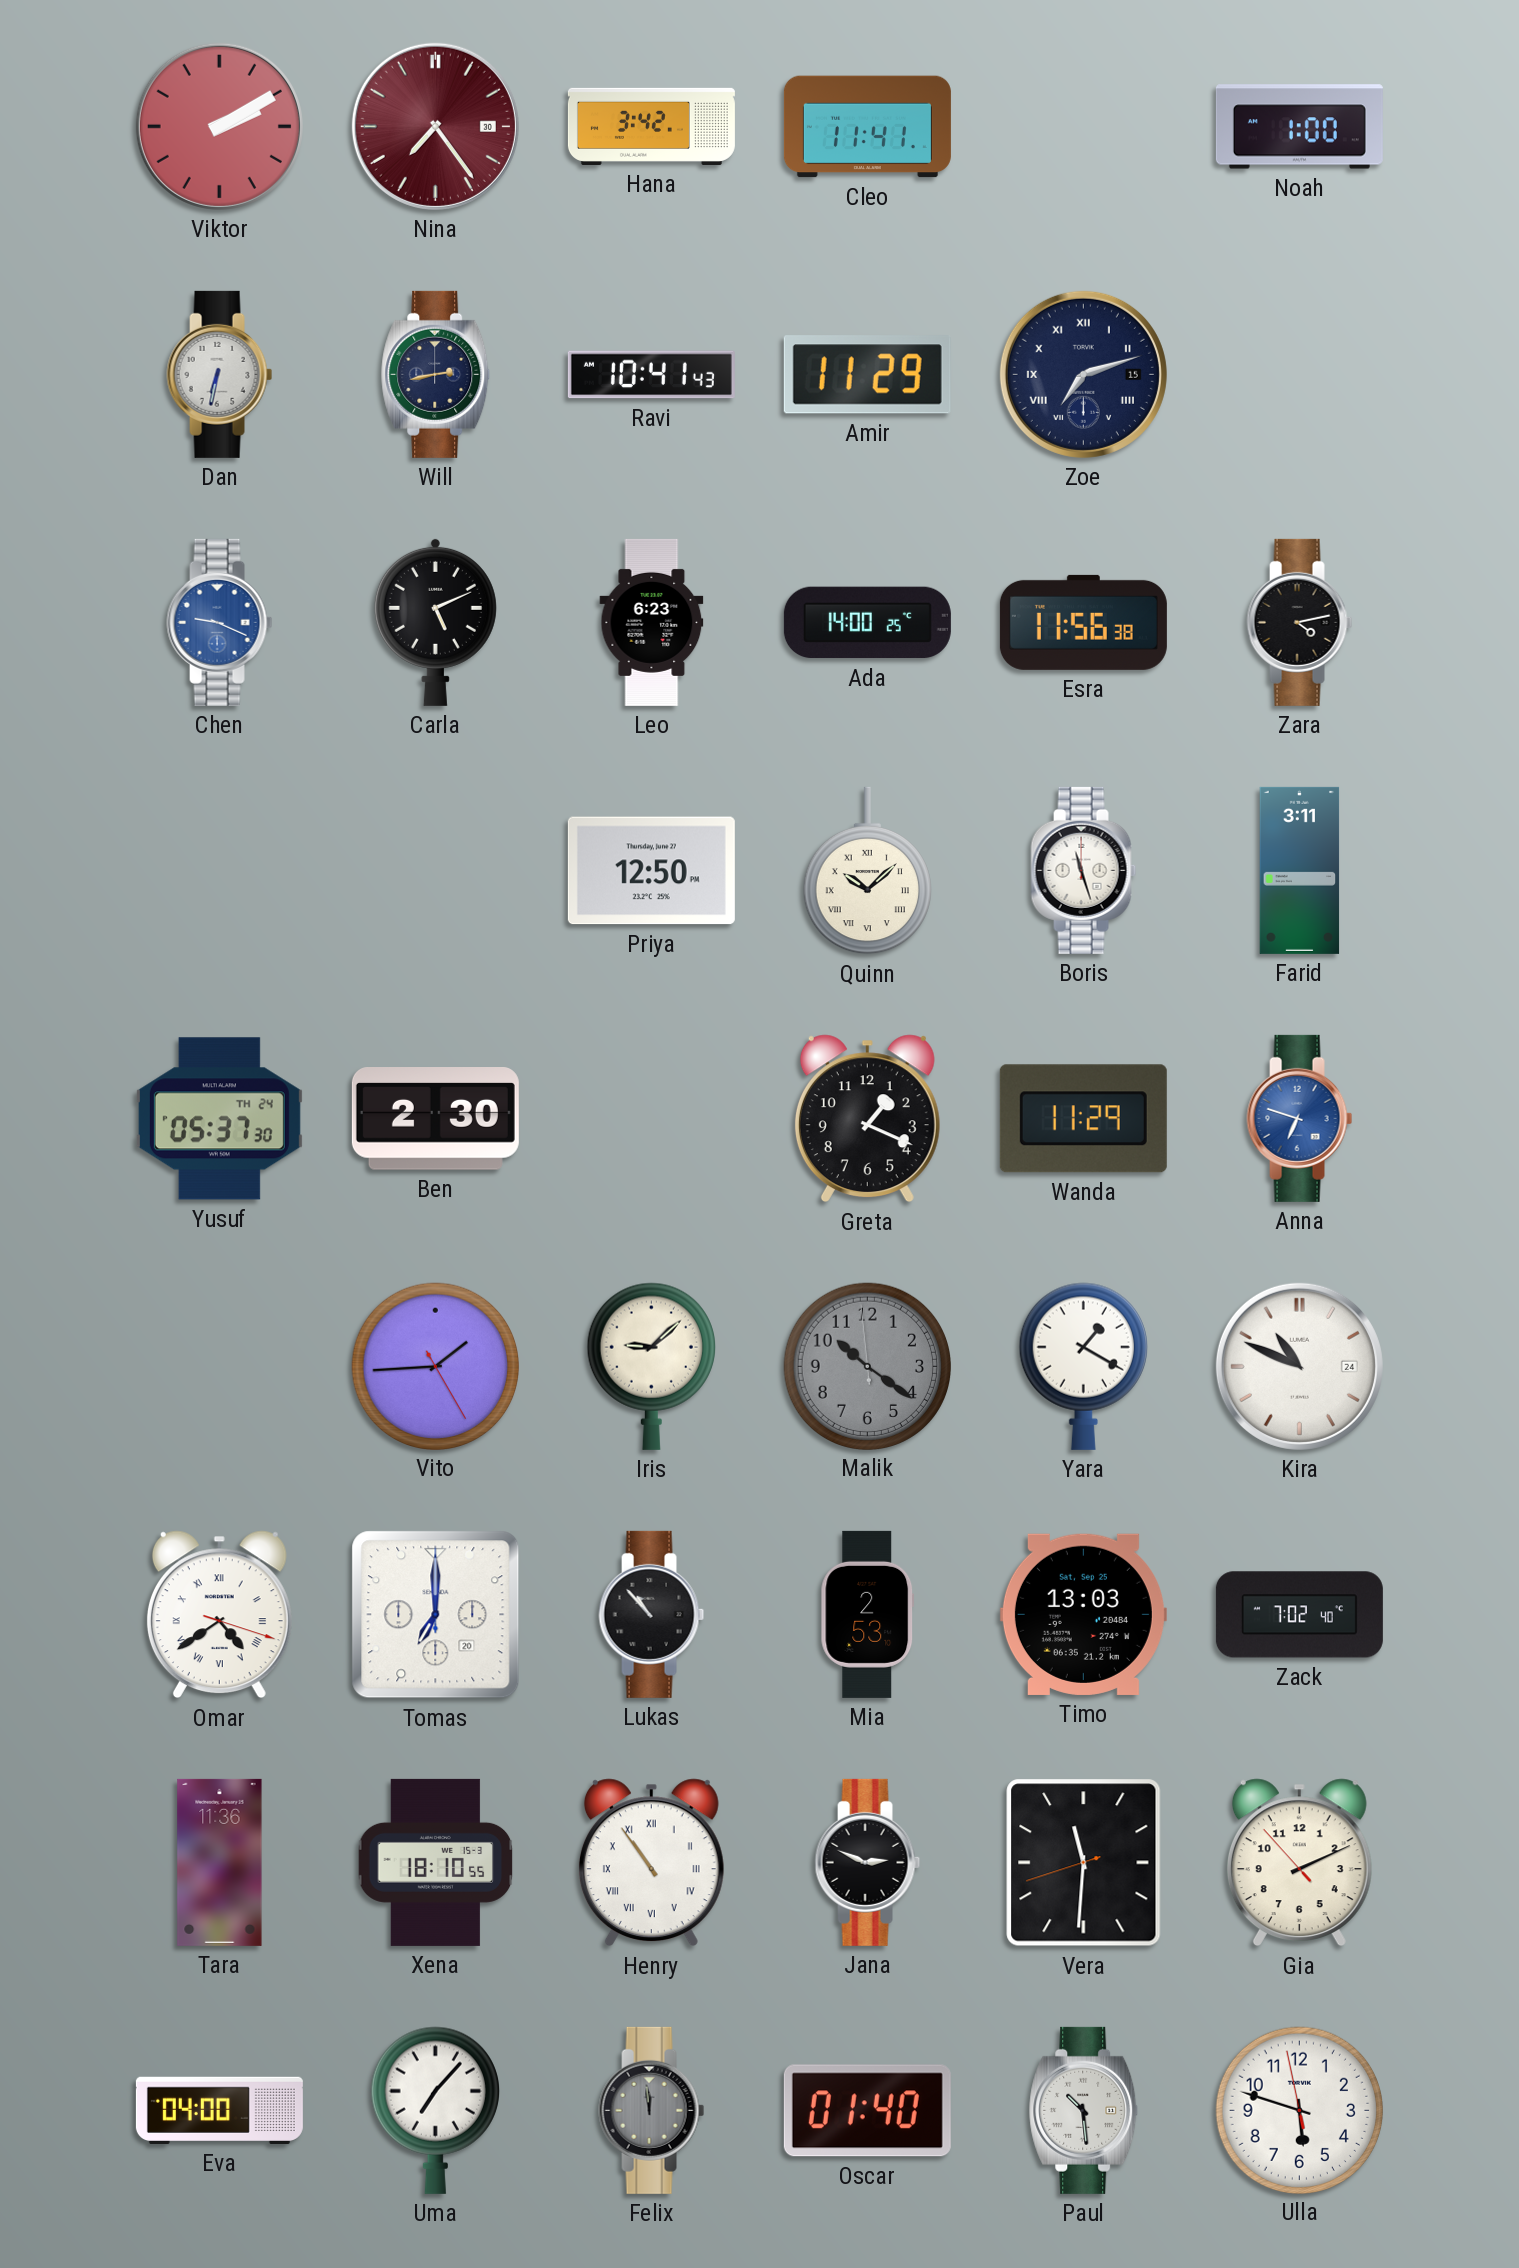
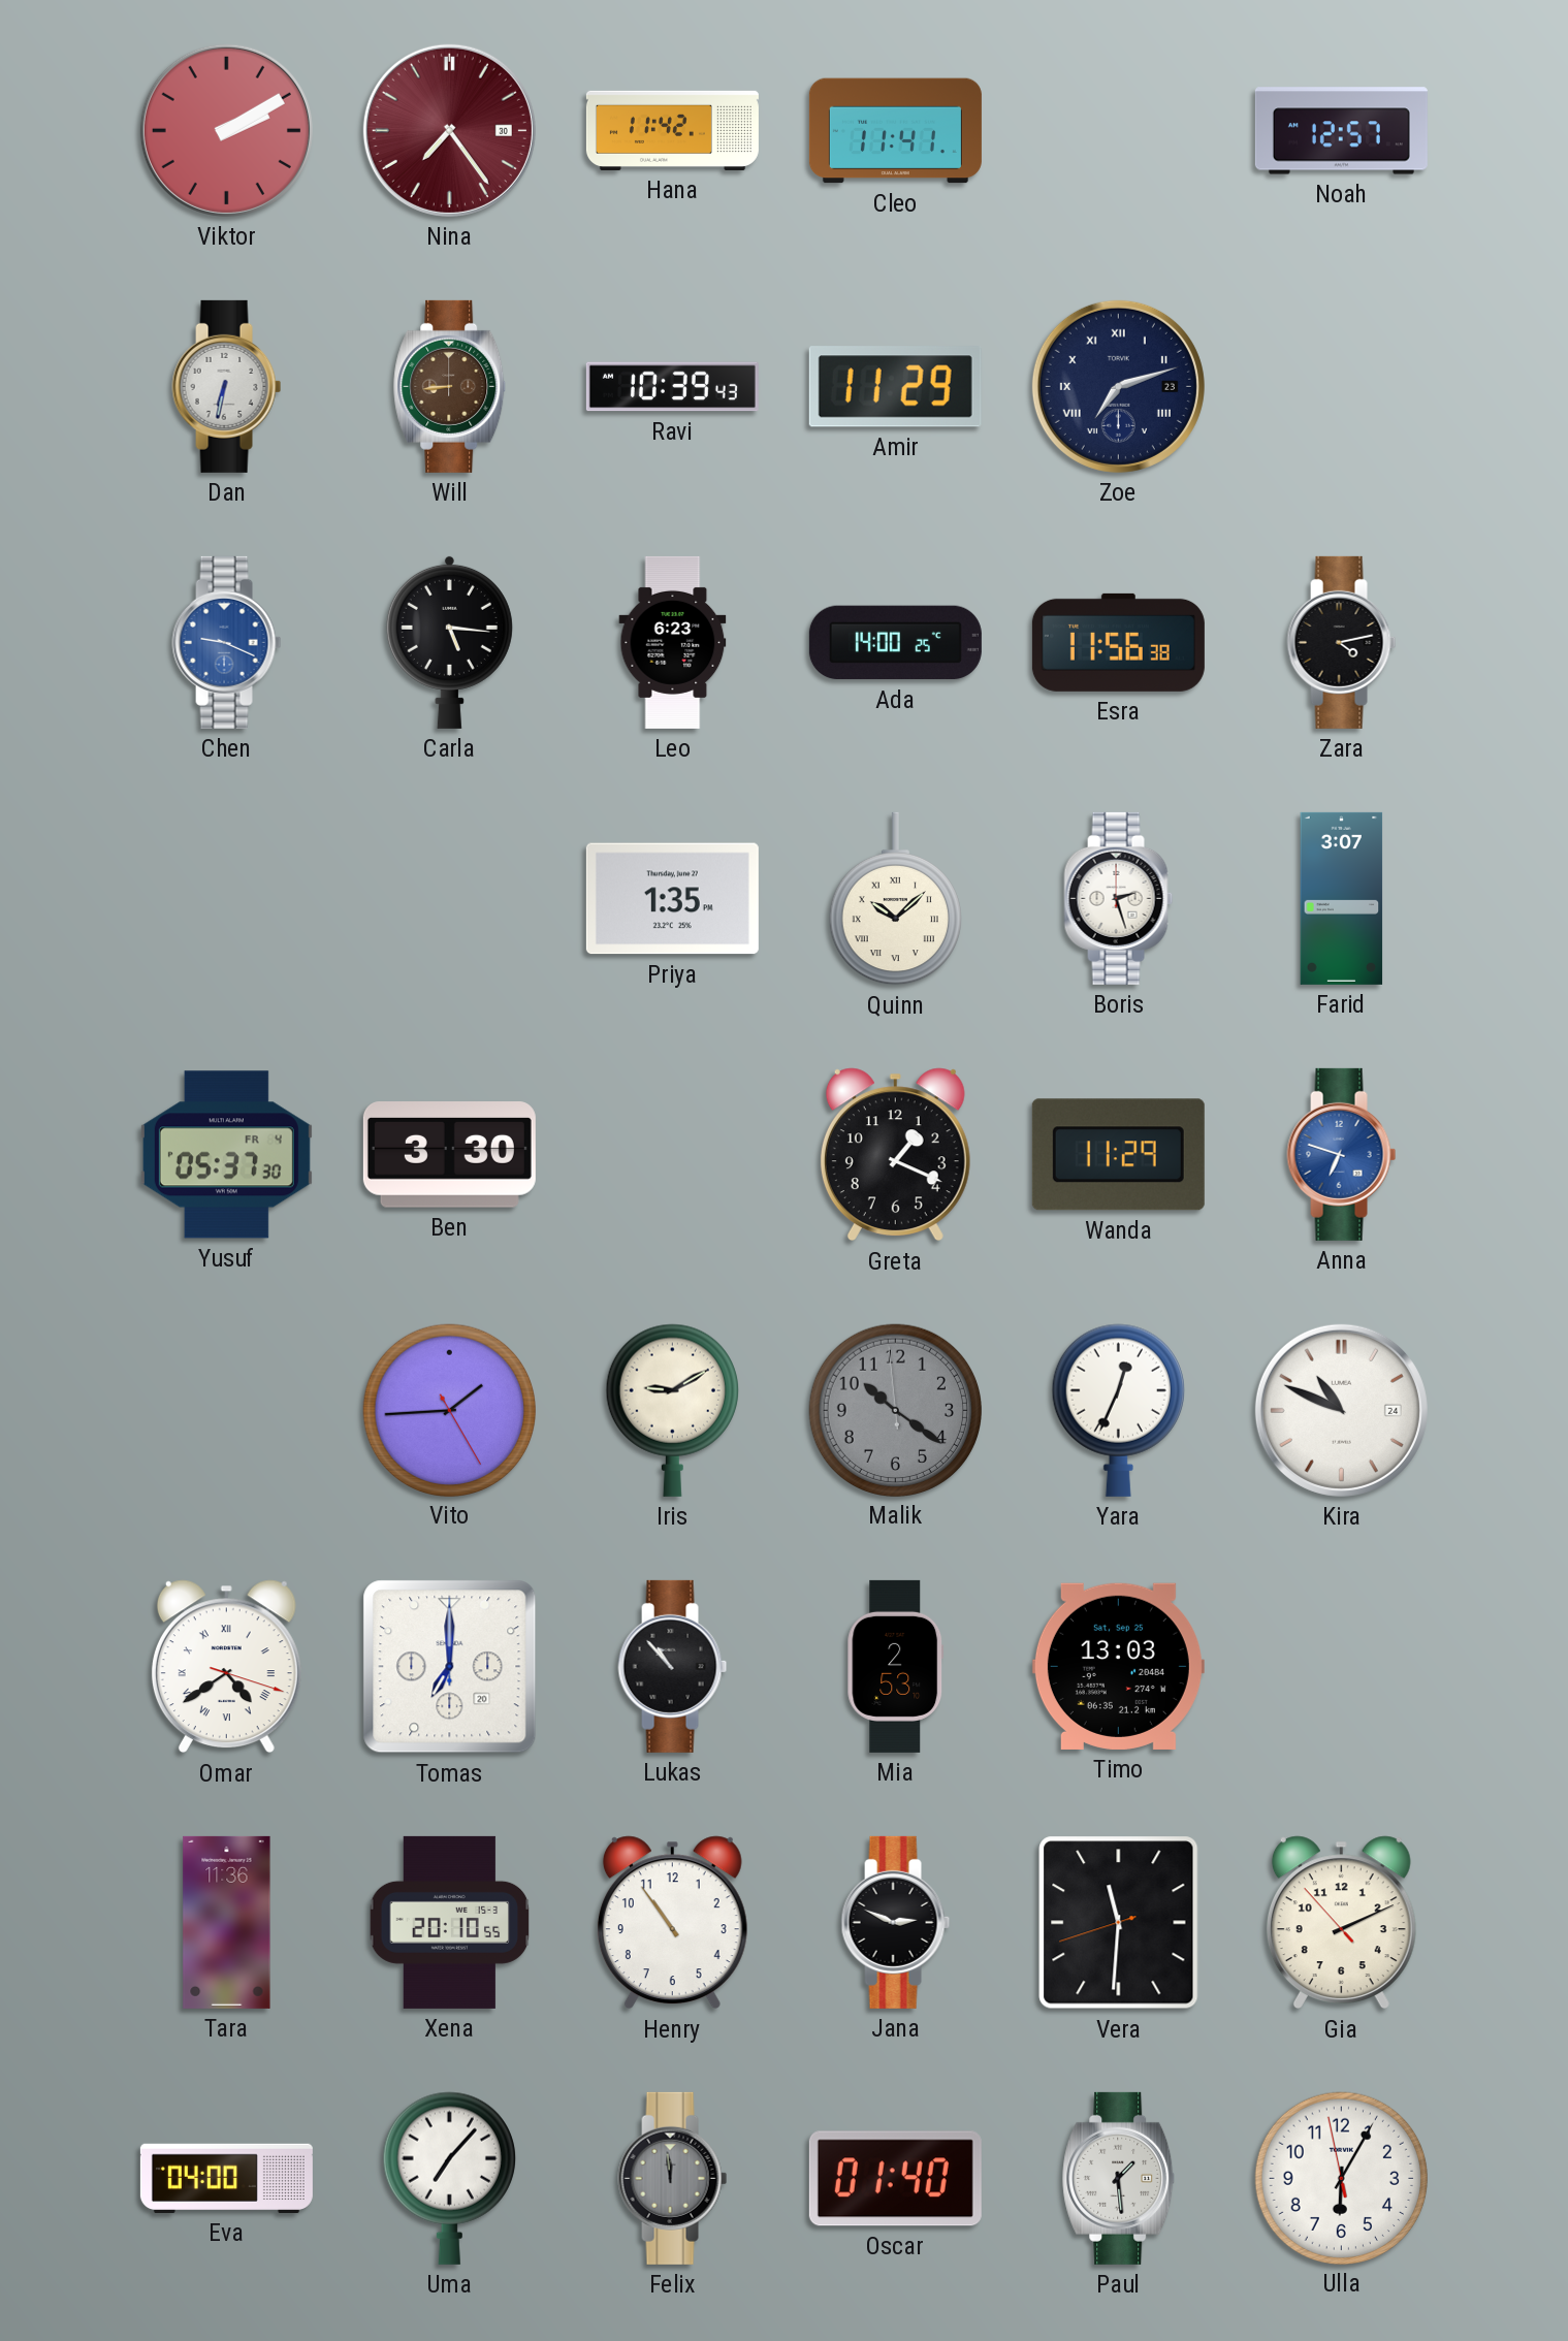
Hana: 3:42 -> 11:42 (672, 130)
Noah: 1:00 -> 12:57 (1341, 131)
Will: 2:43 -> 8:44 (450, 386)
Will dial: navy -> brown (450, 386)
Ravi: 10:41 -> 10:39 (672, 387)
Zoe date: 15 -> 23 (1118, 386)
Carla: 5:11 -> 5:16 (449, 642)
Priya: 12:50 -> 1:35 (672, 899)
Boris: 11:27 -> 2:27 (1119, 898)
Farid: 3:11 -> 3:07 (1342, 898)
Yusuf date: TH 24 -> FR 4 (226, 1155)
Ben: 2:30 -> 3:30 (449, 1155)
Iris: 9:08 -> 9:10 (672, 1410)
Yara: 1:20 -> 12:34 (1118, 1410)
Zack: 7:02 -> none (1299, 1615)
Xena: 18:10 -> 20:10 (450, 1922)
Henry numerals: Roman -> Arabic (672, 1923)
Paul: 10:29 -> 1:29 (1119, 2178)
Ulla: 5:47 -> 6:04 (1341, 2178)
